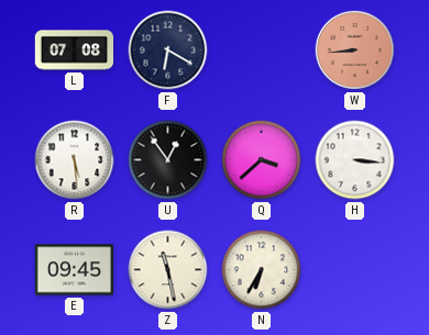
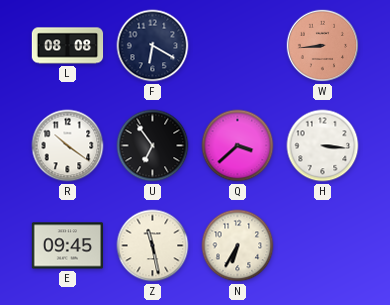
L: 07:08 -> 08:08 (68, 46)
R: 5:29 -> 10:21 (68, 146)
U: 12:54 -> 6:54 (153, 146)
